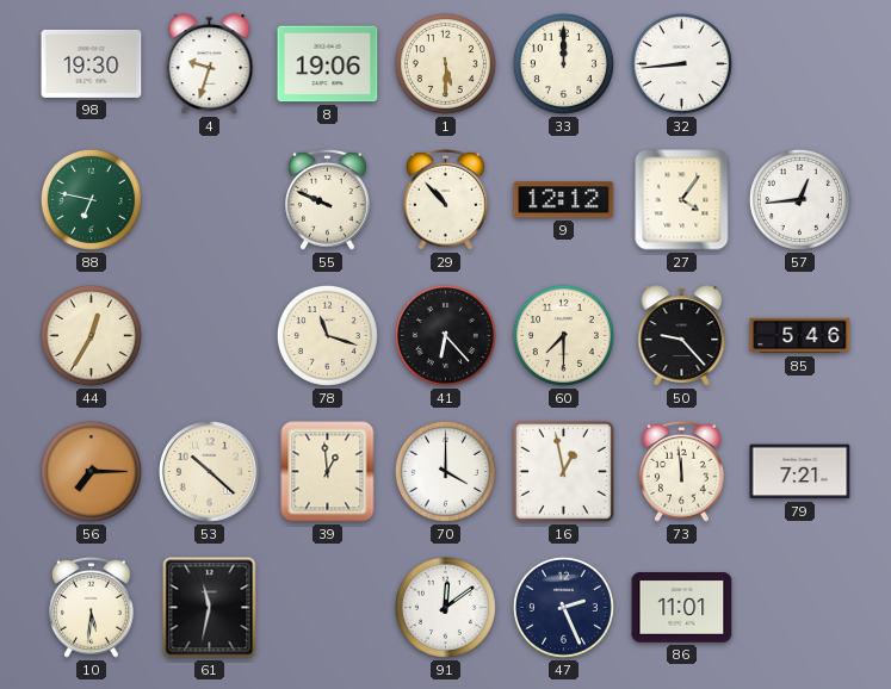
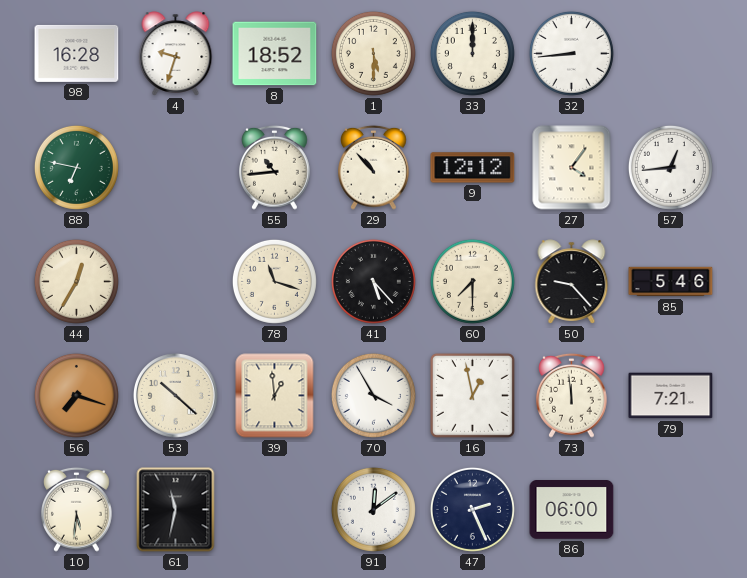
98: 19:30 -> 16:28 (77, 53)
8: 19:06 -> 18:52 (275, 54)
55: 9:49 -> 10:44 (275, 167)
41: 6:23 -> 5:23 (373, 281)
56: 7:15 -> 7:18 (76, 395)
70: 4:00 -> 3:55 (373, 395)
86: 11:01 -> 06:00 (572, 510)
